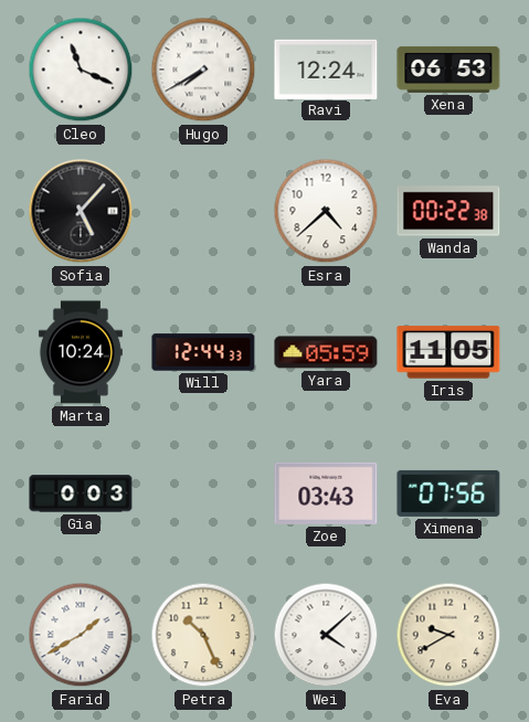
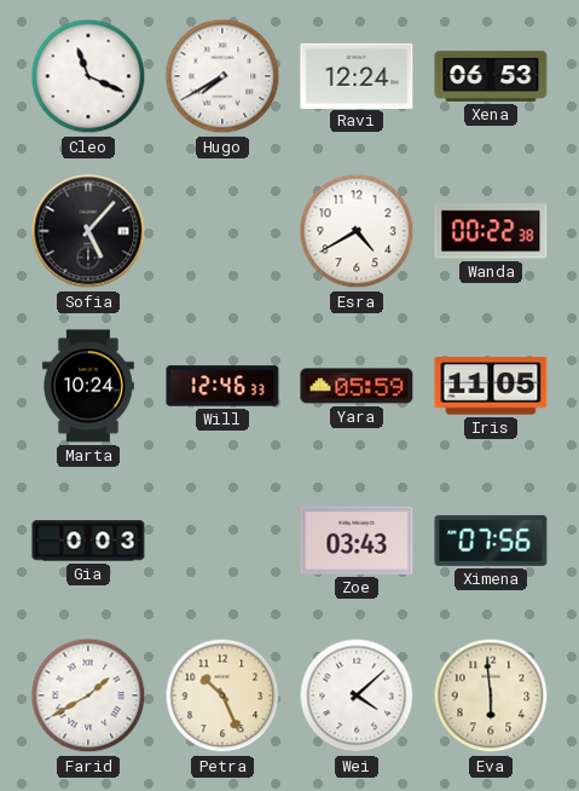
Esra: 4:38 -> 4:40 (357, 231)
Will: 12:44 -> 12:46 (222, 386)
Eva: 9:40 -> 5:59 (491, 695)
